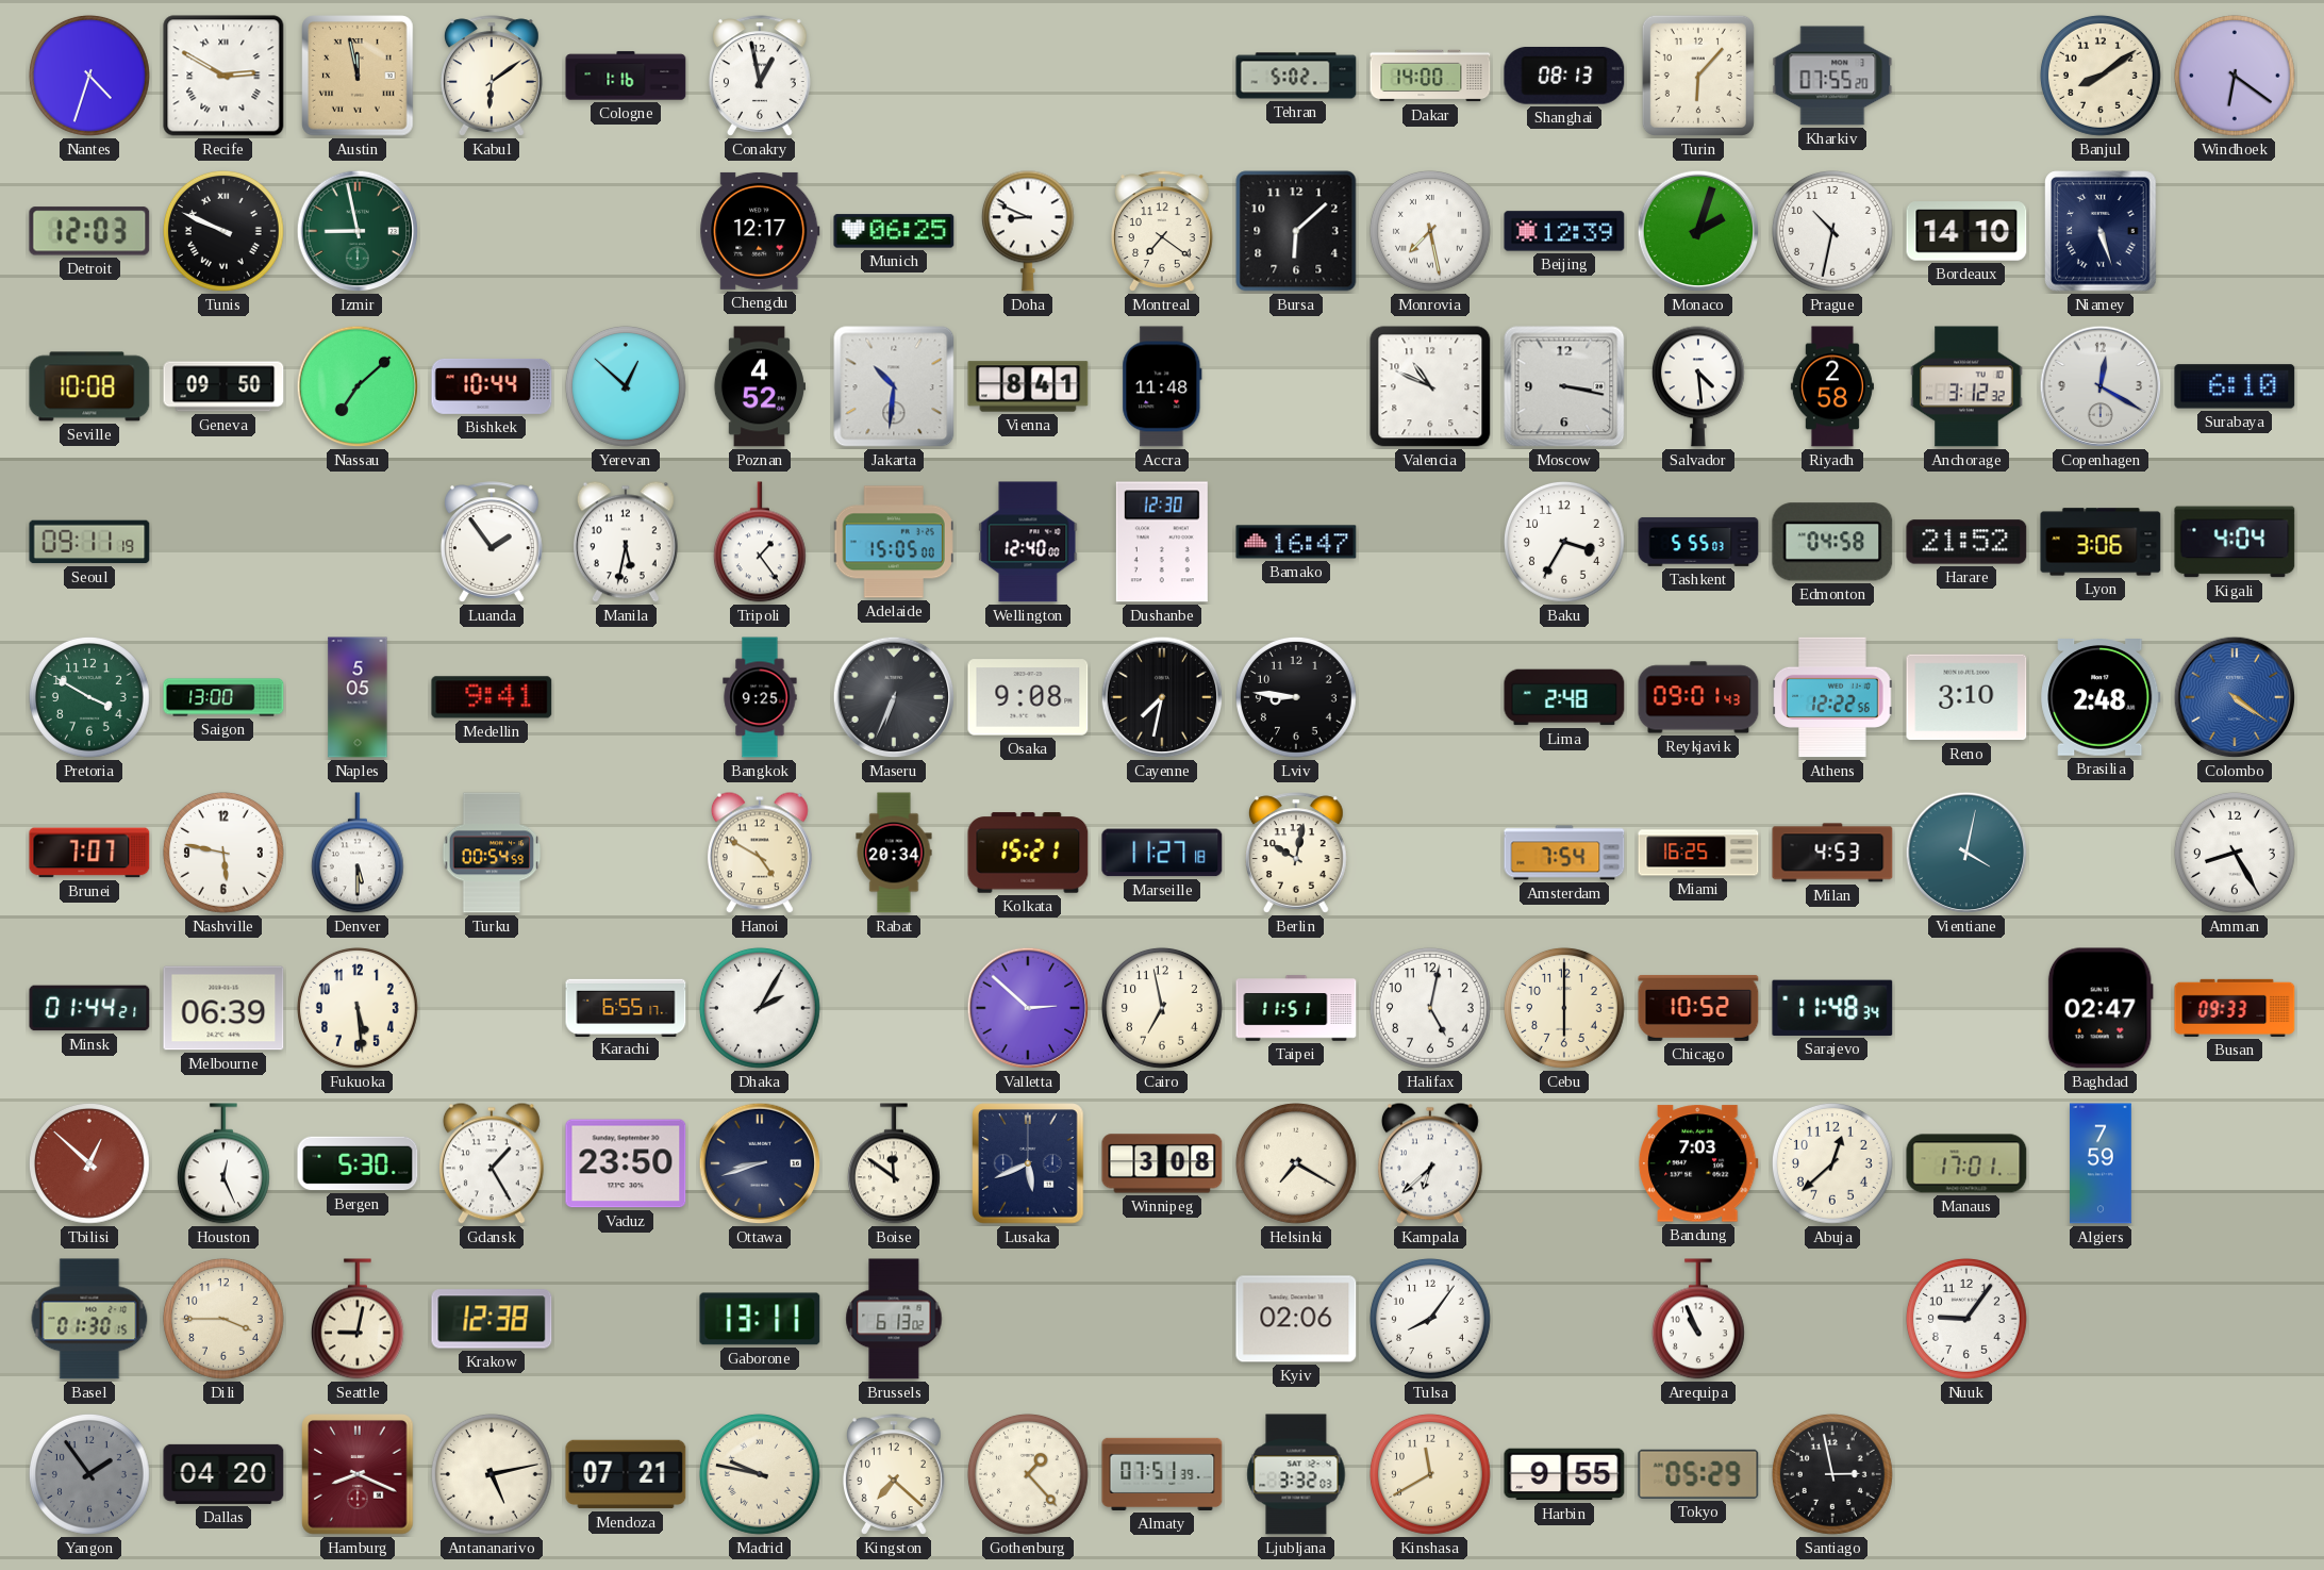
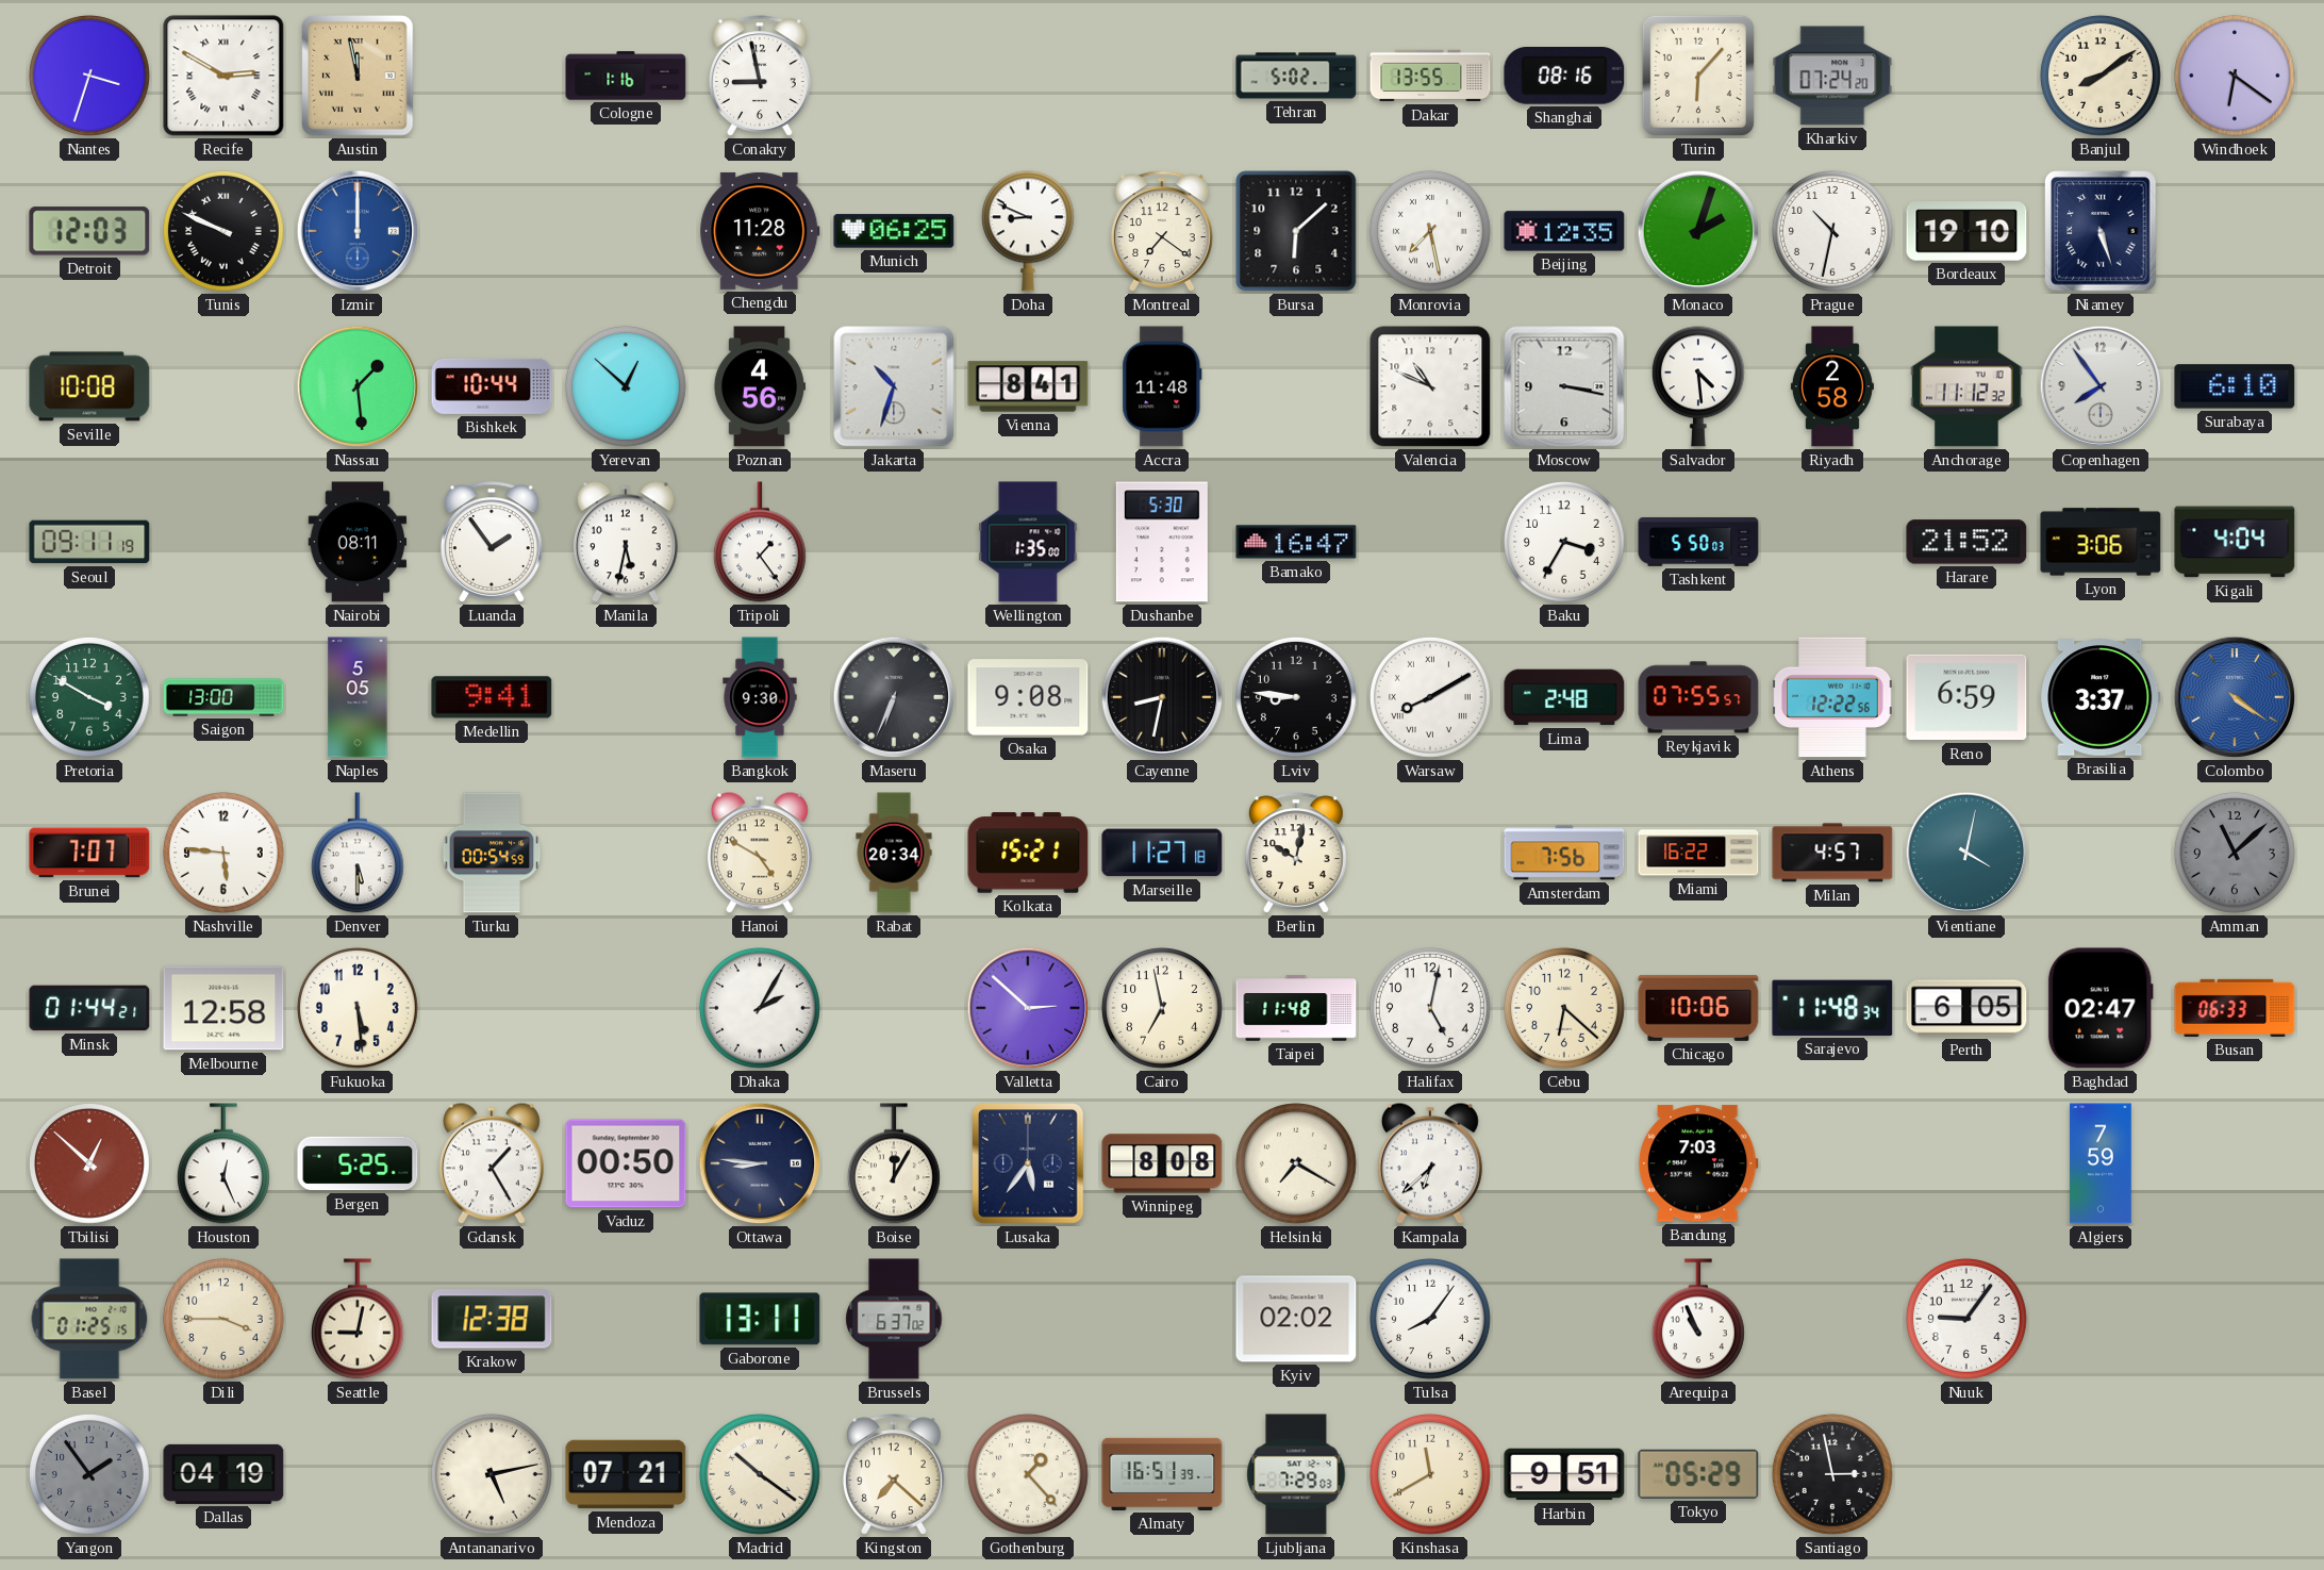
Nantes: 4:33 -> 3:33 (89, 76)
Kabul: 6:09 -> none (492, 76)
Conakry: 12:58 -> 8:58 (760, 76)
Dakar: 14:00 -> 13:55 (1430, 76)
Shanghai: 08:13 -> 08:16 (1564, 77)
Kharkiv: 07:55 -> 07:24 (1832, 76)
Izmir: 8:58 -> 12:00 (358, 231)
Izmir dial: green -> blue (358, 231)
Chengdu: 12:17 -> 11:28 (760, 231)
Beijing: 12:39 -> 12:35 (1564, 231)
Bordeaux: 14:10 -> 19:10 (1966, 231)
Geneva: 09:50 -> none (223, 386)
Nassau: 7:08 -> 1:29 (358, 386)
Poznan: 4:52 -> 4:56 (759, 386)
Jakarta: 10:31 -> 10:33 (894, 386)
Anchorage: 3:12 -> 11:12 (1966, 386)
Copenhagen: 12:20 -> 7:54 (2101, 386)
Nairobi: none -> 08:11 (358, 542)
Adelaide: 15:05 -> none (894, 542)
Wellington: 12:40 -> 1:35 (1028, 542)
Dushanbe: 12:30 -> 5:30 (1162, 542)
Tashkent: 5:55 -> 5:50 (1698, 542)
Edmonton: 04:58 -> none (1832, 542)
Bangkok: 9:25 -> 9:30 (760, 697)
Cayenne: 7:32 -> 8:32 (1162, 697)
Warsaw: none -> 8:10 (1430, 697)
Reykjavik: 09:01 -> 07:55 (1698, 697)
Reno: 3:10 -> 6:59 (1966, 697)
Brasilia: 2:48 -> 3:37 (2101, 698)
Nashville: 5:47 -> 5:46 (223, 853)
Amsterdam: 7:54 -> 7:56 (1564, 853)
Miami: 16:25 -> 16:22 (1698, 853)
Milan: 4:53 -> 4:57 (1832, 853)
Amman: 8:25 -> 11:08 (2235, 853)
Amman dial: white -> grey (2235, 853)
Melbourne: 06:39 -> 12:58 (223, 1008)
Karachi: 6:55 -> none (626, 1007)
Taipei: 11:51 -> 11:48 (1296, 1008)
Cebu: 6:00 -> 6:22 (1564, 1008)
Chicago: 10:52 -> 10:06 (1698, 1008)
Perth: none -> 6:05 (1966, 1008)
Busan: 09:33 -> 06:33 (2235, 1008)
Bergen: 5:30 -> 5:25 (358, 1163)
Vaduz: 23:50 -> 00:50 (626, 1163)
Ottawa: 8:42 -> 8:46 (760, 1163)
Boise: 11:51 -> 12:05 (894, 1163)
Lusaka: 5:41 -> 5:36 (1028, 1163)
Winnipeg: 3:08 -> 8:08 (1162, 1163)
Abuja: 12:38 -> none (1832, 1163)
Manaus: 17:01 -> none (1966, 1163)
Basel: 01:30 -> 01:25 (89, 1319)
Brussels: 6:13 -> 6:37 (894, 1319)
Kyiv: 02:06 -> 02:02 (1296, 1319)
Dallas: 04:20 -> 04:19 (223, 1474)
Hamburg: 8:19 -> none (358, 1474)
Madrid: 9:47 -> 10:21 (760, 1474)
Almaty: 07:51 -> 16:51 (1162, 1474)
Ljubljana: 3:32 -> 7:29 (1296, 1474)
Harbin: 9:55 -> 9:51 (1564, 1474)
